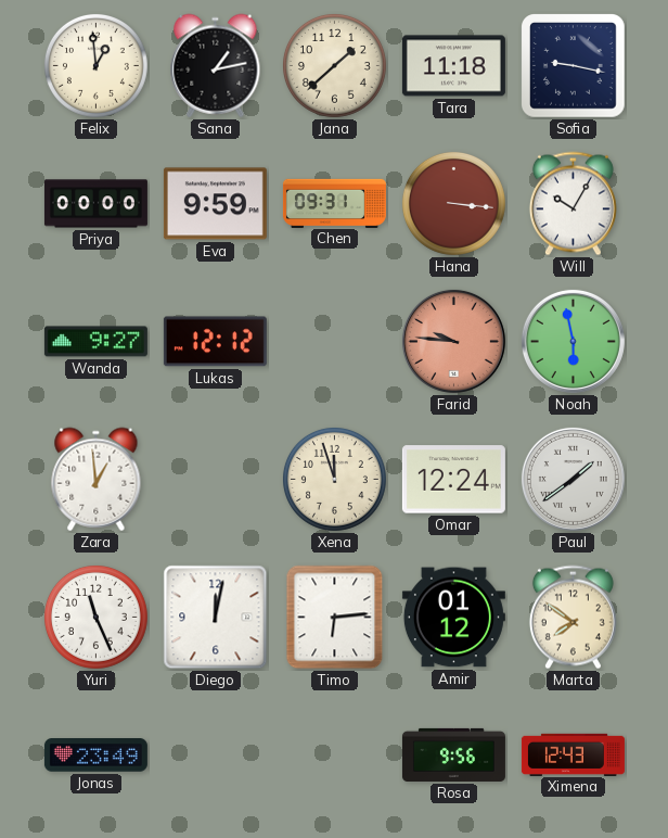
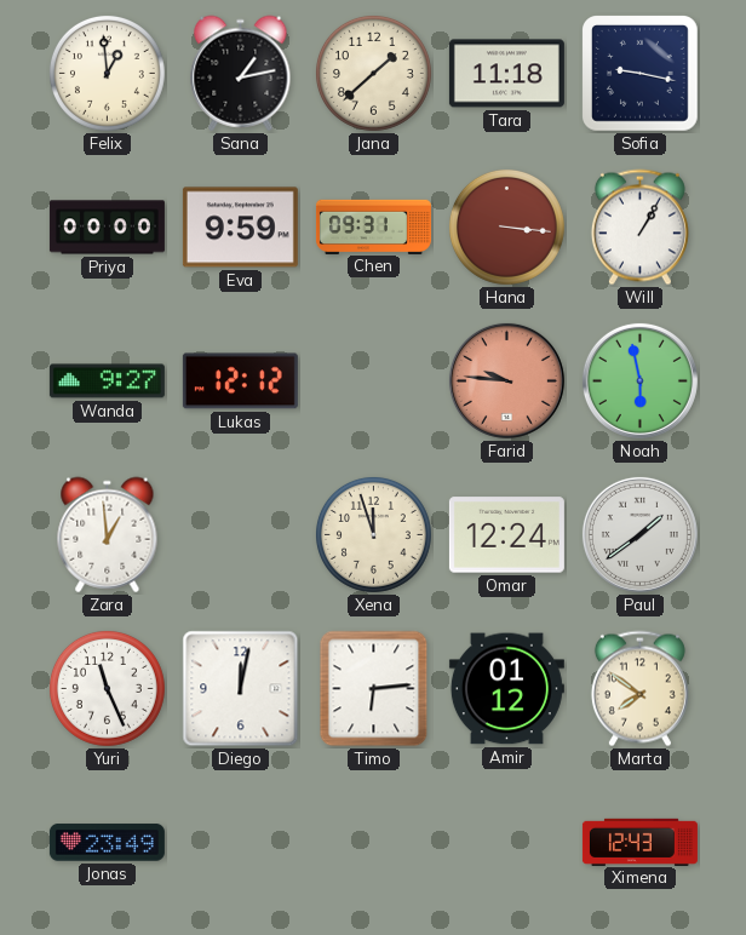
Will: 10:05 -> 1:05 (639, 228)
Rosa: 9:56 -> none (453, 754)
